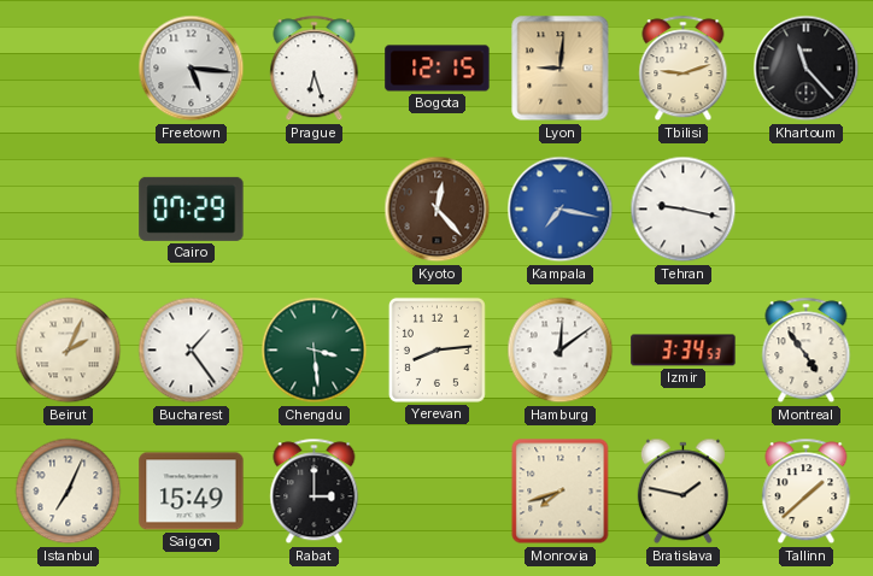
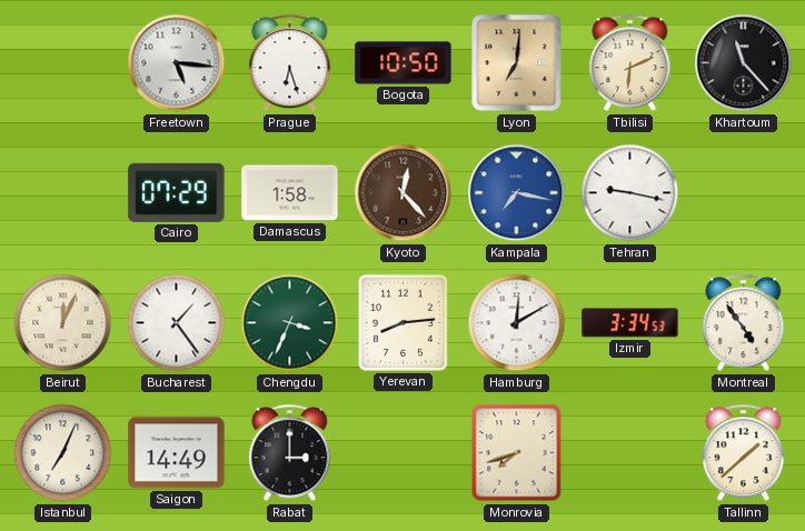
Bogota: 12:15 -> 10:50 (404, 63)
Lyon: 9:01 -> 7:01 (517, 63)
Tbilisi: 9:12 -> 6:11 (630, 63)
Damascus: none -> 1:58 (290, 193)
Beirut: 2:04 -> 12:04 (63, 323)
Chengdu: 3:29 -> 3:34 (290, 323)
Hamburg: 12:09 -> 12:10 (517, 323)
Saigon: 15:49 -> 14:49 (177, 453)
Bratislava: 1:47 -> none (682, 492)
